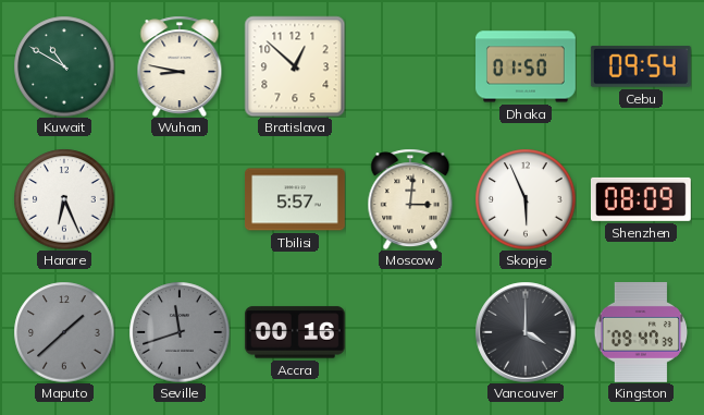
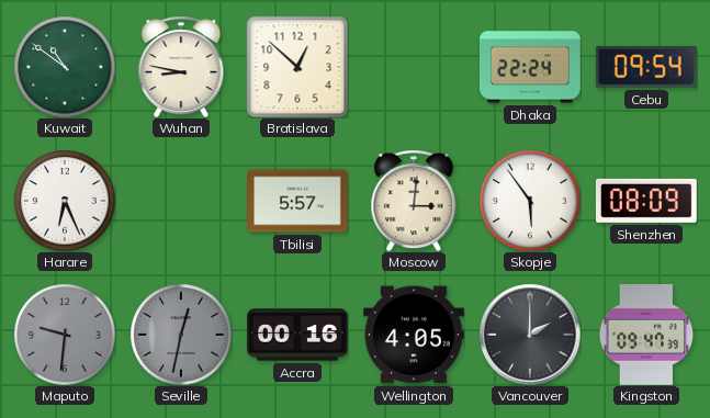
Kuwait: 10:50 -> 10:51 (65, 67)
Dhaka: 01:50 -> 22:24 (531, 67)
Skopje: 5:56 -> 5:54 (530, 201)
Maputo: 1:38 -> 9:31 (65, 335)
Seville: 11:42 -> 12:32 (181, 335)
Wellington: none -> 4:05 (415, 335)
Vancouver: 4:00 -> 2:00 (530, 335)
